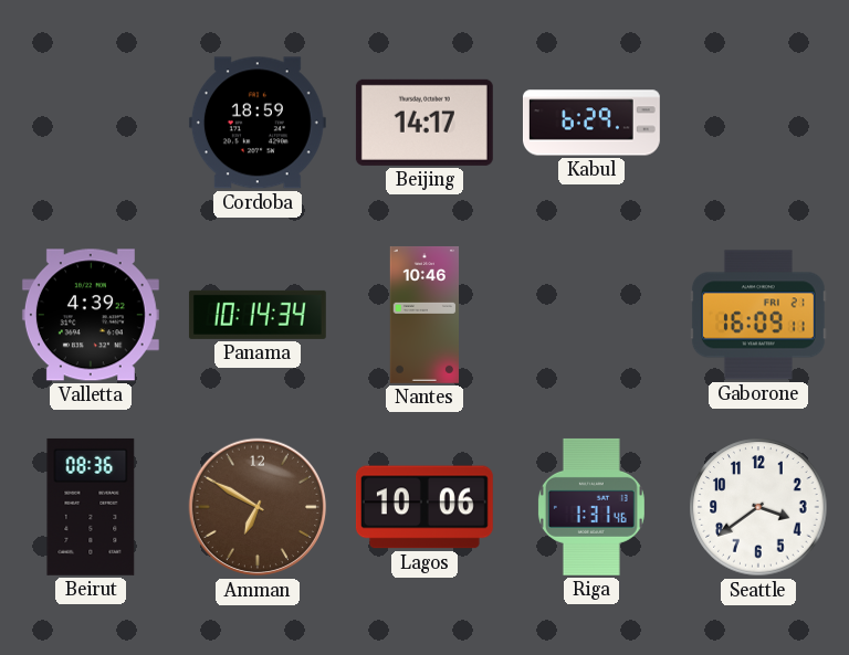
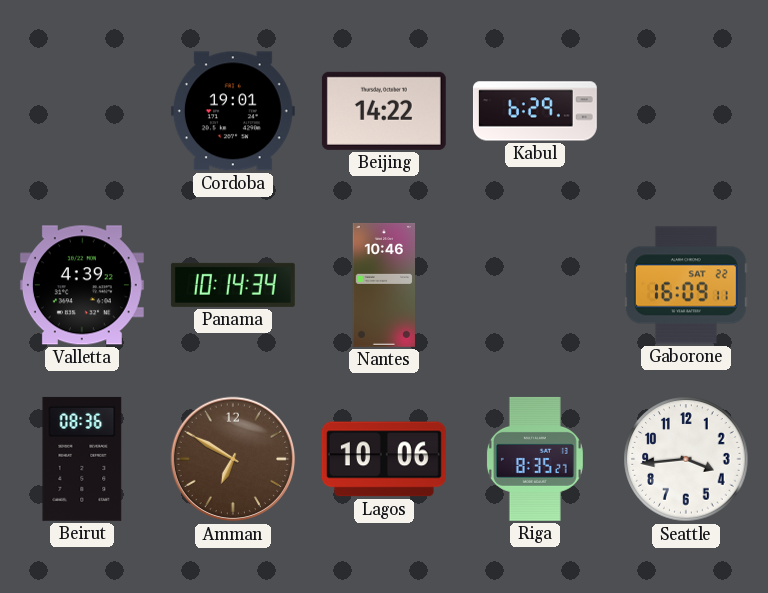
Cordoba: 18:59 -> 19:01 (233, 111)
Beijing: 14:17 -> 14:22 (384, 111)
Gaborone date: FRI 21 -> SAT 22 (686, 285)
Riga: 1:31 -> 8:35 (535, 459)
Seattle: 3:39 -> 3:44 (686, 459)
